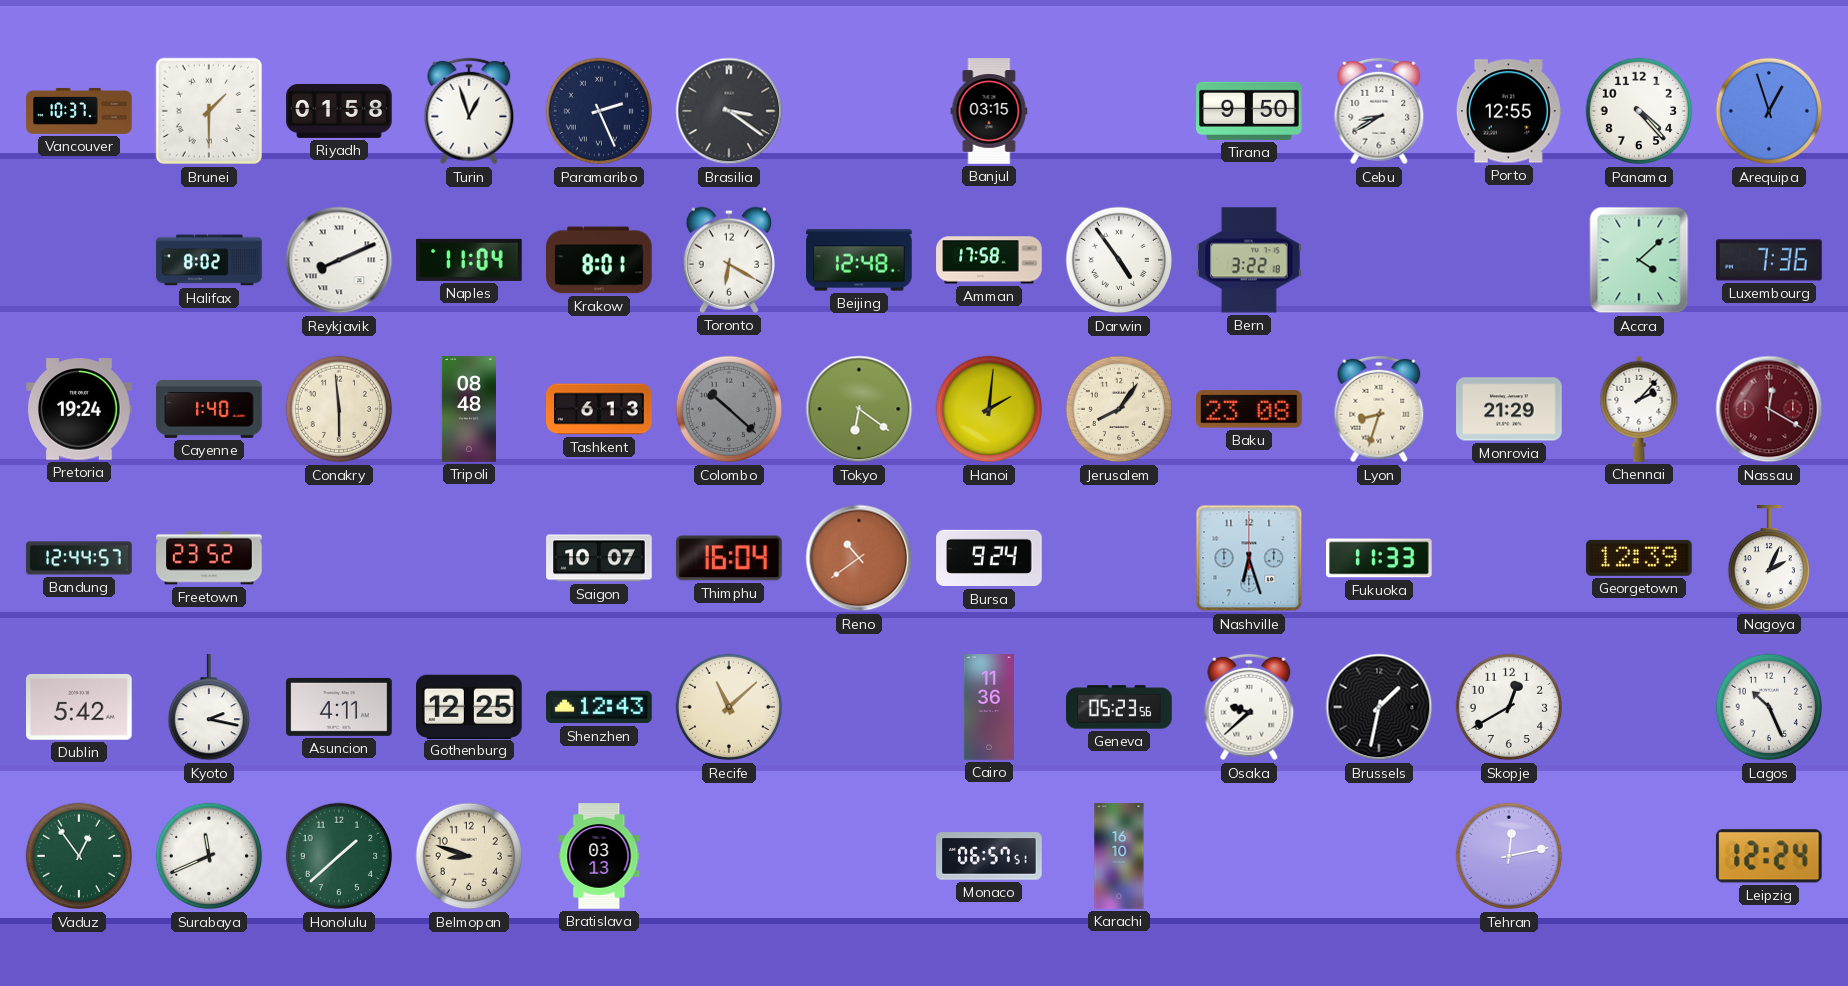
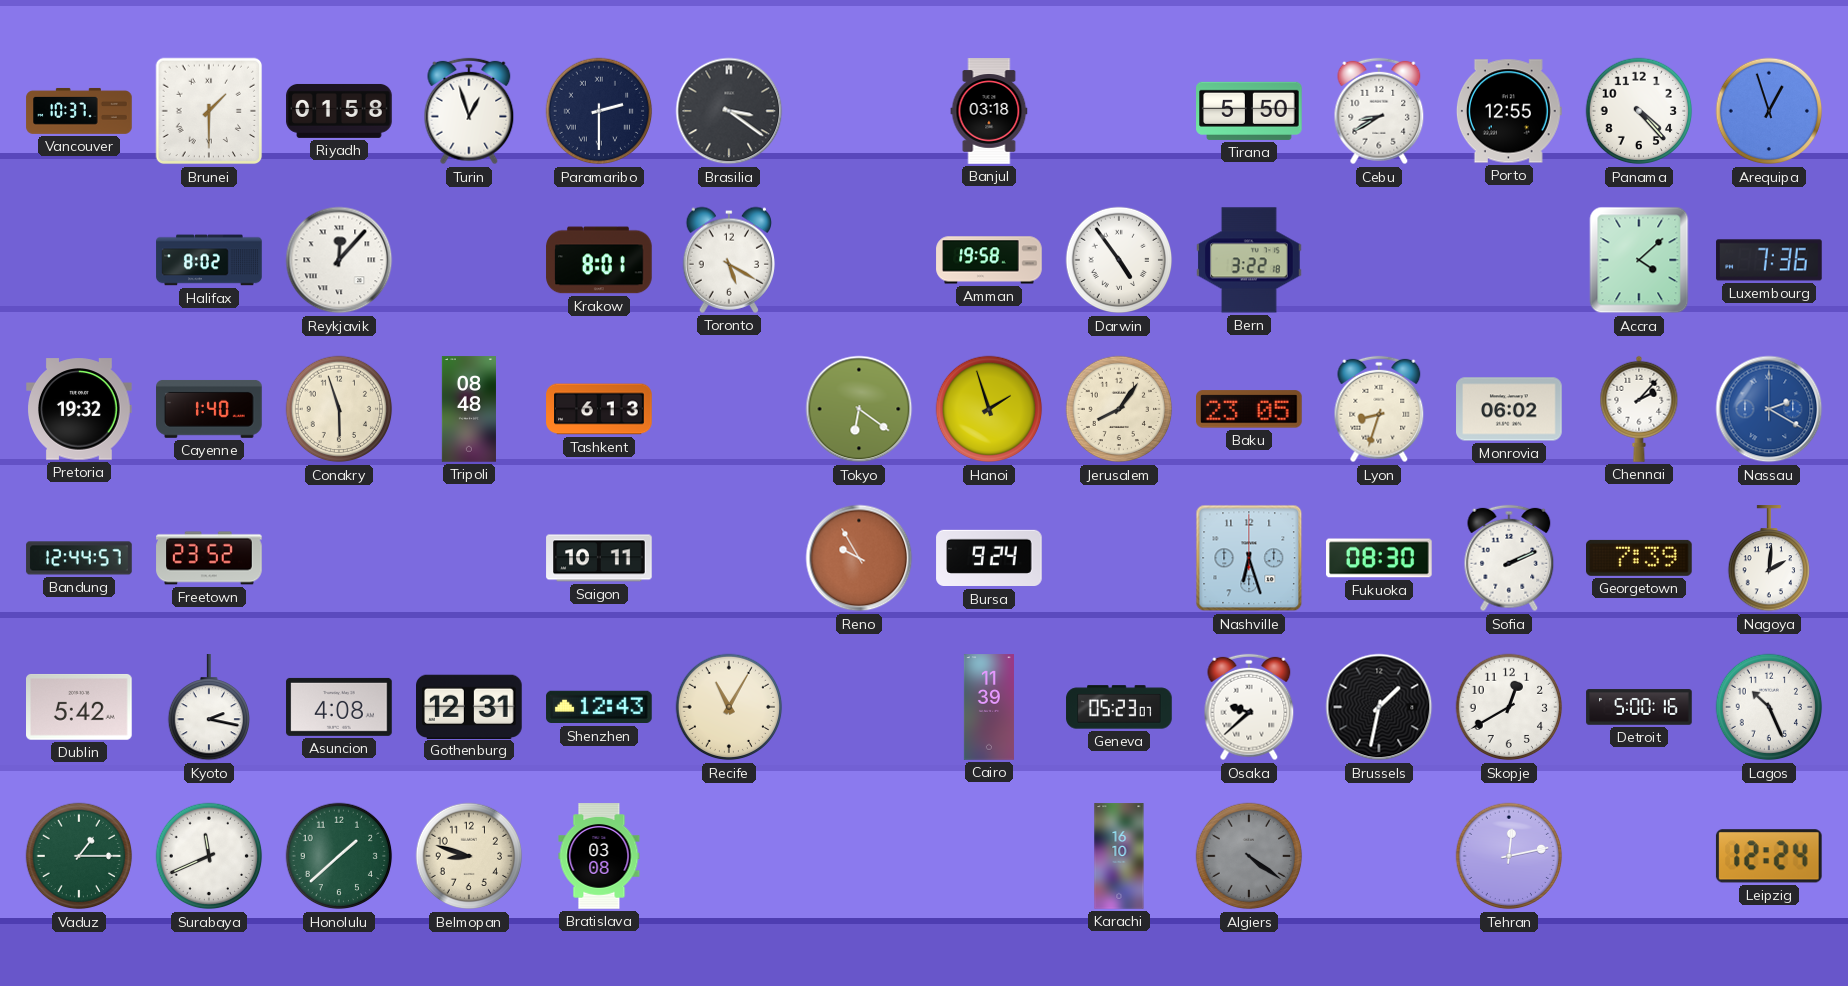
Paramaribo: 2:26 -> 2:30 (599, 111)
Banjul: 03:15 -> 03:18 (989, 111)
Tirana: 9:50 -> 5:50 (1249, 111)
Reykjavik: 8:11 -> 12:07 (339, 260)
Naples: 11:04 -> none (469, 260)
Toronto: 6:20 -> 5:20 (728, 260)
Beijing: 12:48 -> none (859, 260)
Amman: 17:58 -> 19:58 (989, 260)
Pretoria: 19:24 -> 19:32 (79, 409)
Conakry: 5:59 -> 5:57 (339, 409)
Colombo: 10:22 -> none (729, 409)
Hanoi: 2:01 -> 1:57 (989, 409)
Baku: 23:08 -> 23:05 (1250, 409)
Monrovia: 21:29 -> 06:02 (1509, 409)
Nassau: 12:20 -> 2:20 (1769, 409)
Nassau dial: burgundy -> blue (1769, 409)
Saigon: 10:07 -> 10:11 (599, 558)
Thimphu: 16:04 -> none (729, 558)
Reno: 10:39 -> 9:55 (859, 558)
Fukuoka: 11:33 -> 08:30 (1379, 558)
Sofia: none -> 2:11 (1509, 558)
Georgetown: 12:39 -> 7:39 (1640, 558)
Nagoya: 2:04 -> 2:01 (1768, 559)
Asuncion: 4:11 -> 4:08 (339, 707)
Gothenburg: 12:25 -> 12:31 (469, 706)
Recife: 11:08 -> 11:05 (729, 707)
Cairo: 11:36 -> 11:39 (989, 707)
Geneva: 05:23:56 -> 05:23:07 (1119, 707)
Detroit: none -> 5:00 (1639, 707)
Vaduz: 12:54 -> 1:15 (79, 856)
Bratislava: 03:13 -> 03:08 (599, 856)
Monaco: 06:57 -> none (989, 856)
Algiers: none -> 4:21 (1249, 856)
